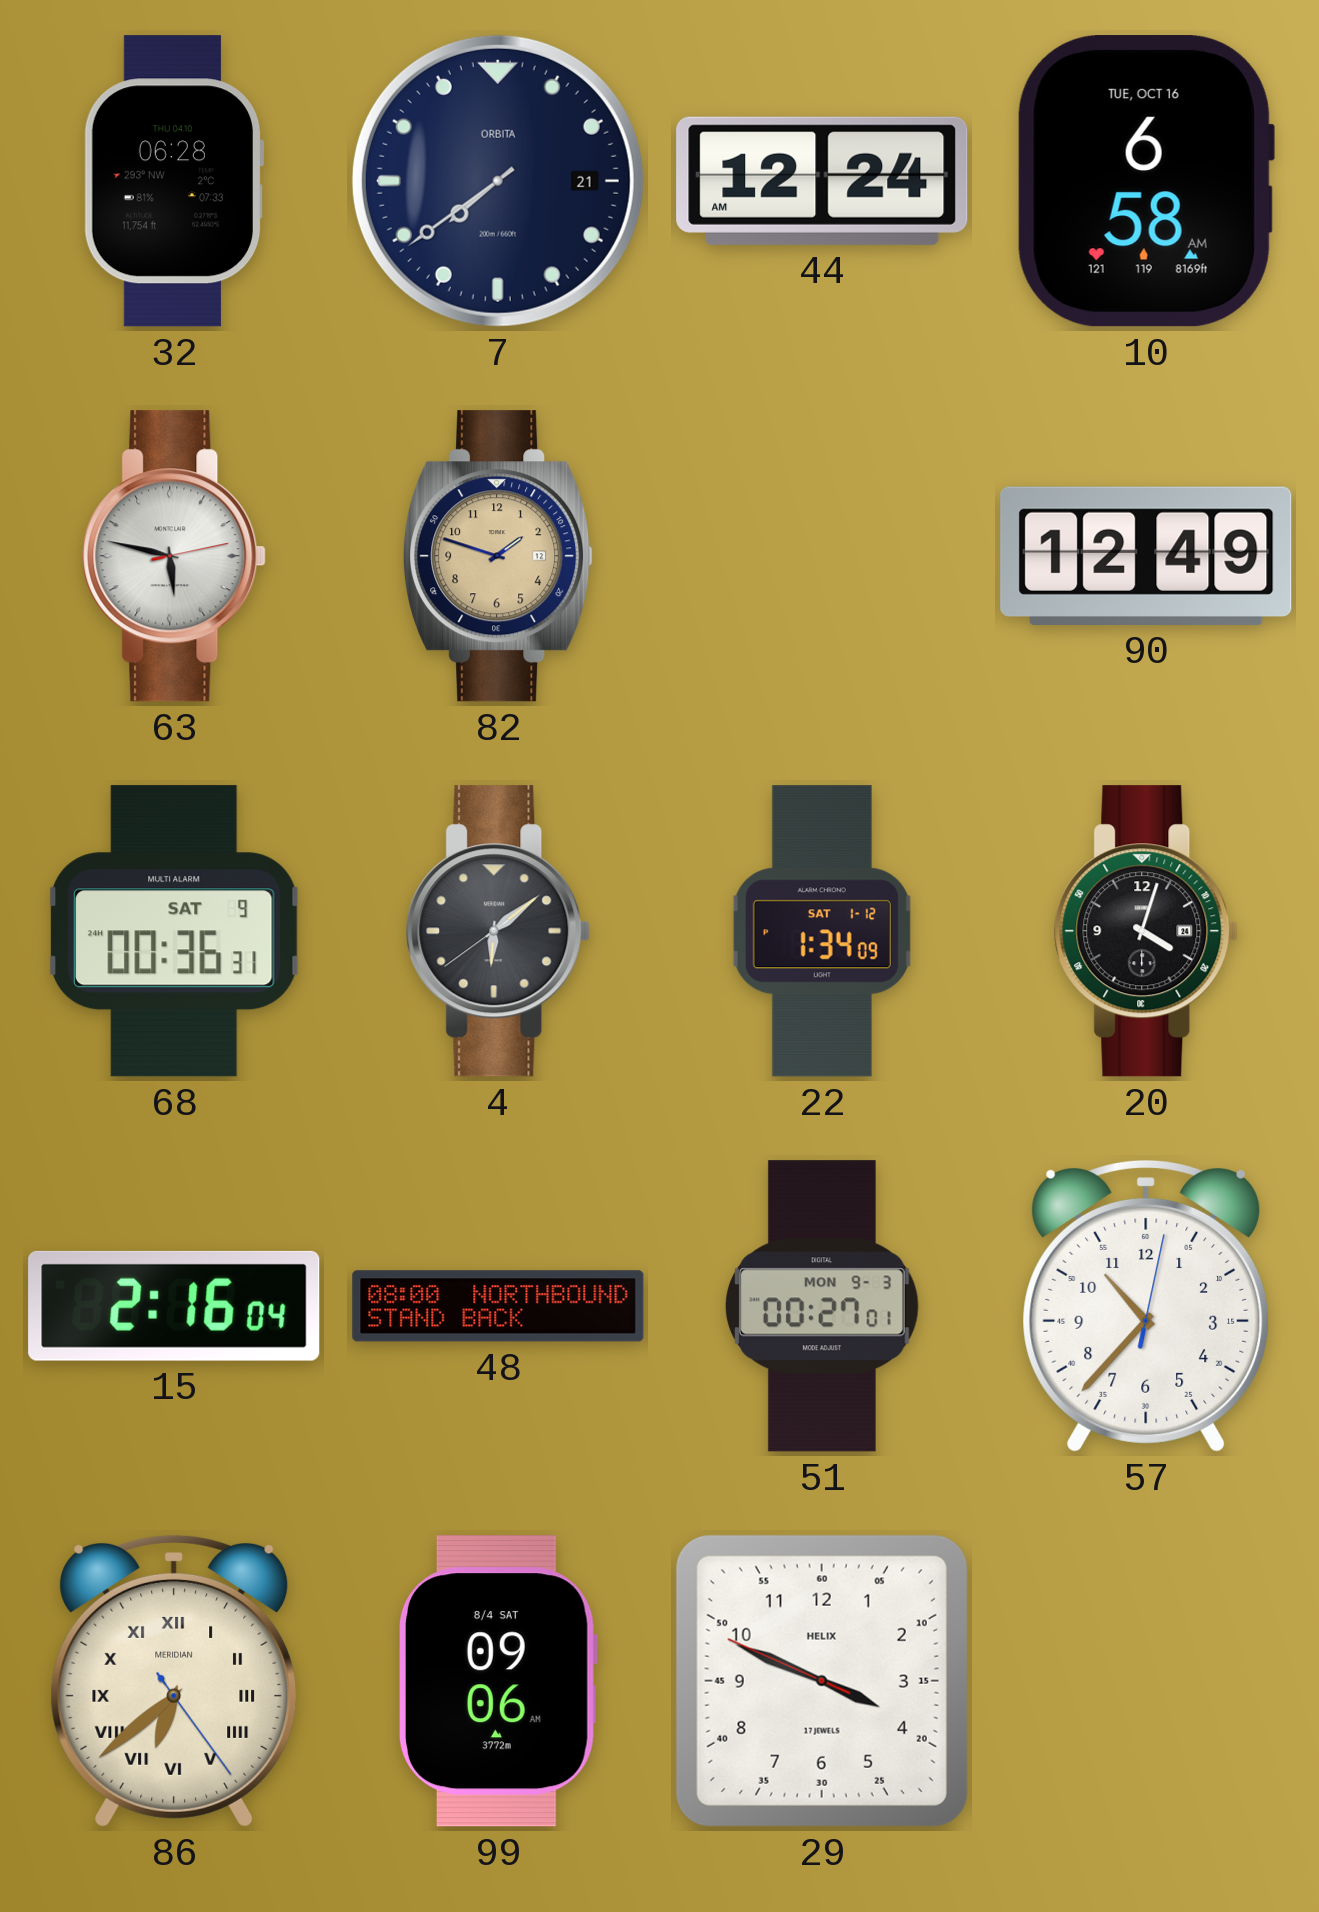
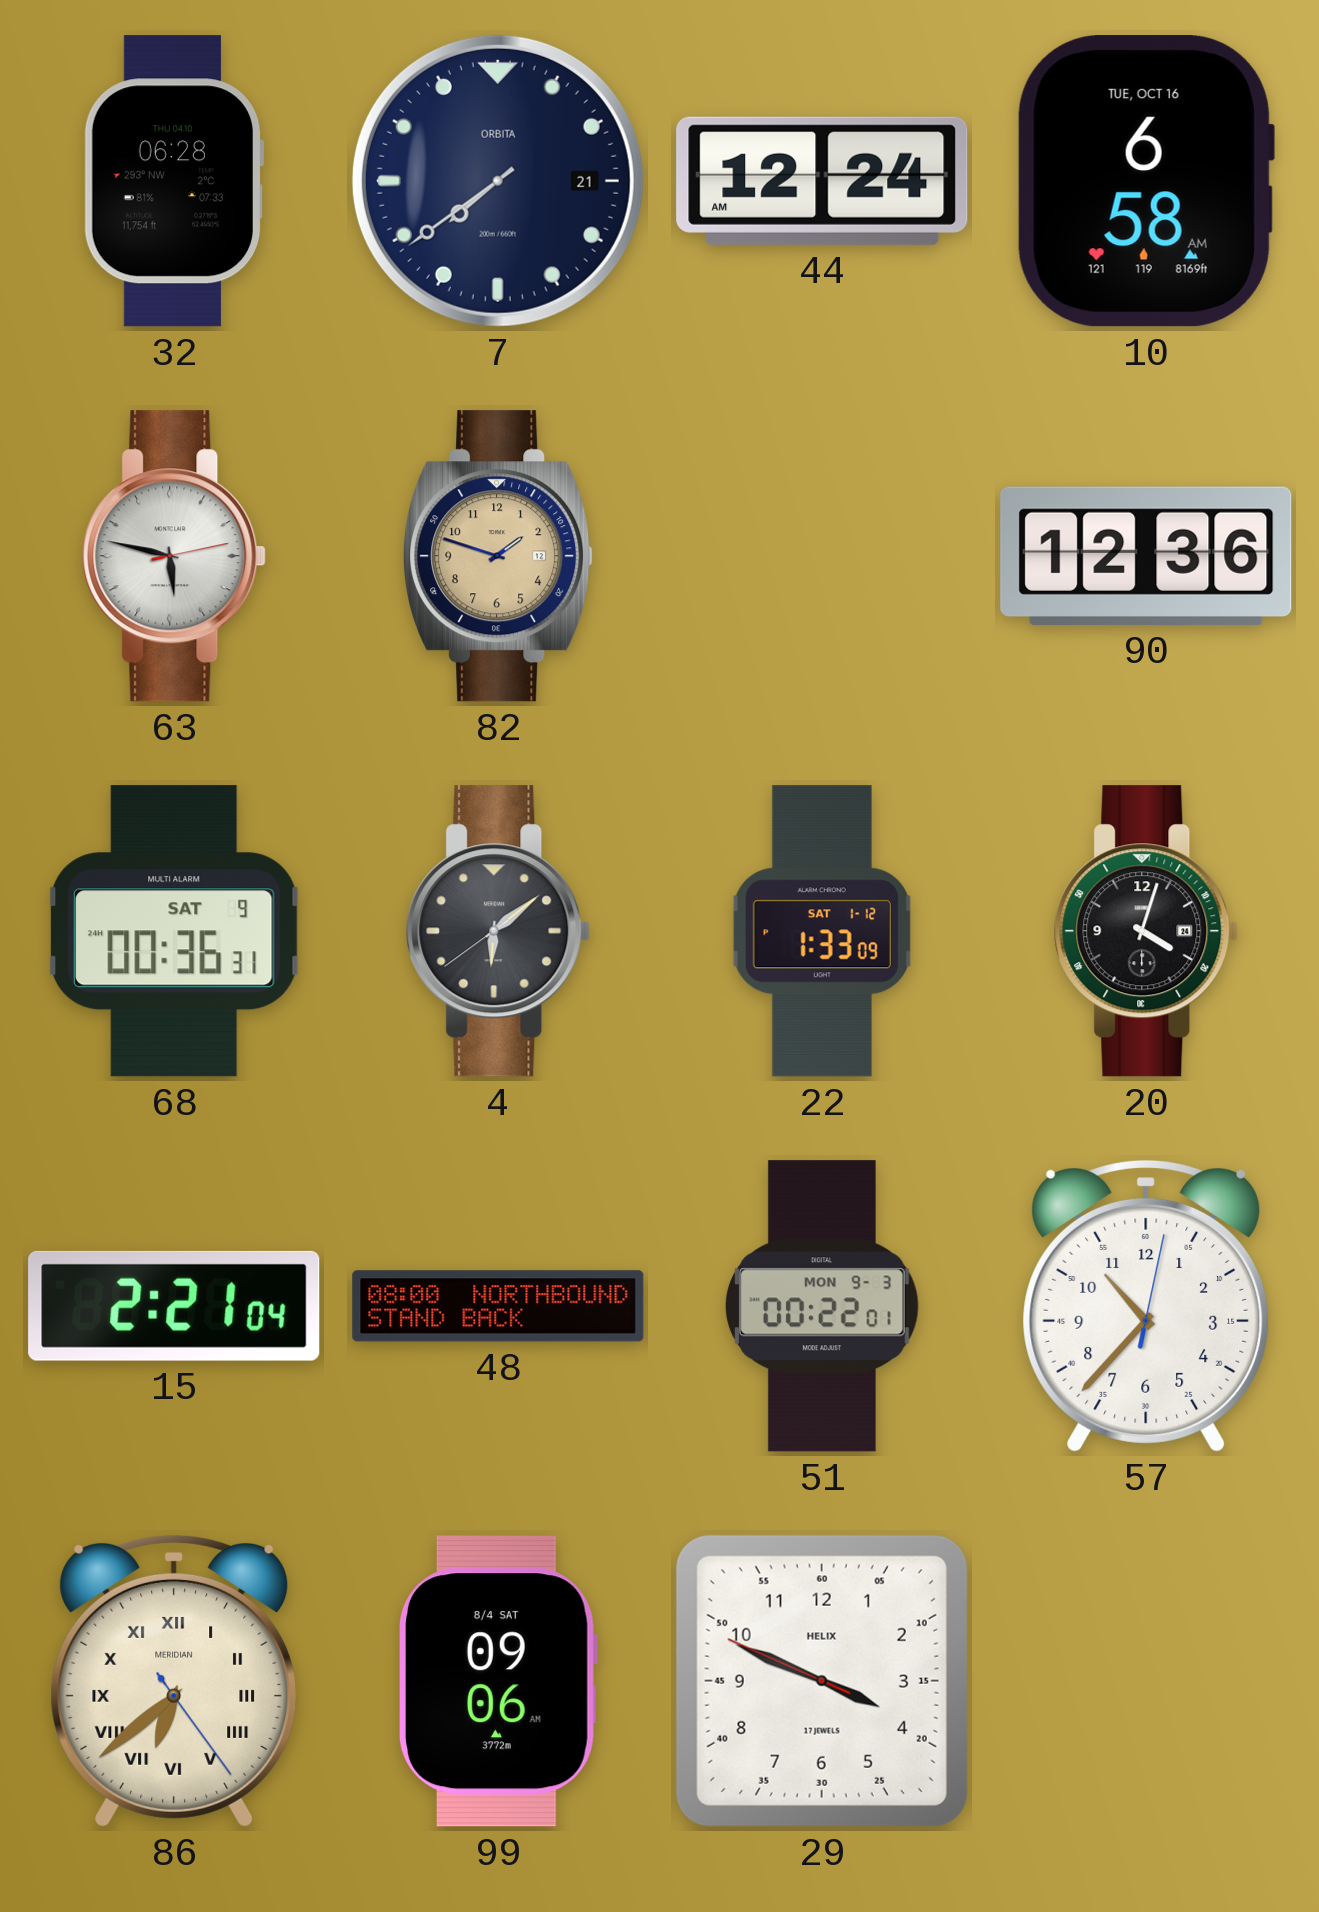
90: 12:49 -> 12:36 (1146, 556)
22: 1:34 -> 1:33 (822, 931)
15: 2:16 -> 2:21 (174, 1306)
51: 00:27 -> 00:22 (822, 1306)
